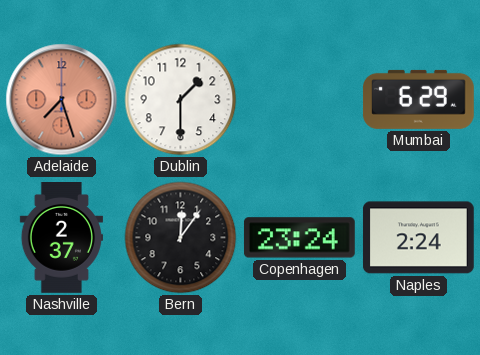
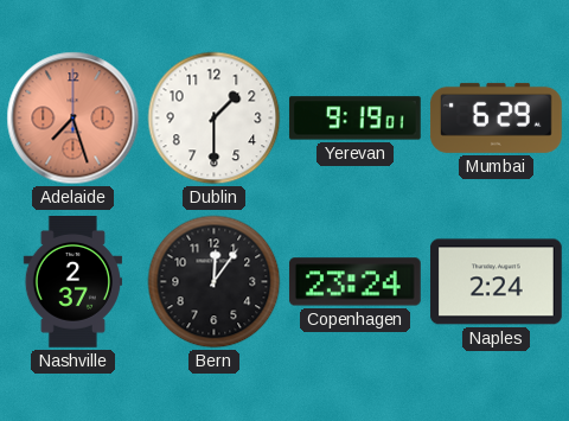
Yerevan: none -> 9:19 (354, 119)
